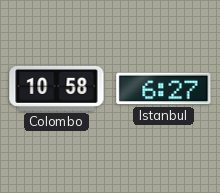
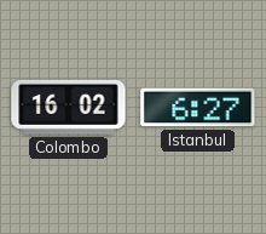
Colombo: 10:58 -> 16:02 (69, 107)
